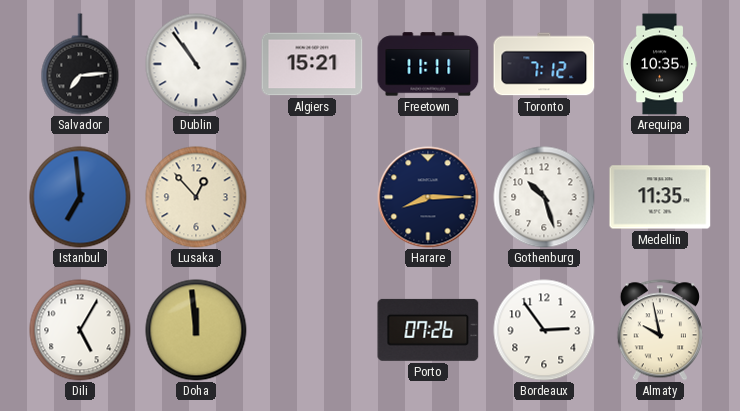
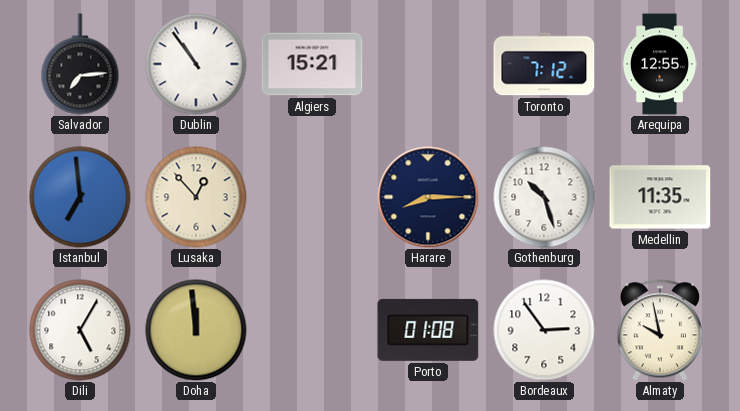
Freetown: 11:11 -> none (428, 64)
Arequipa: 10:35 -> 12:55 (660, 64)
Porto: 07:26 -> 01:08 (428, 330)
